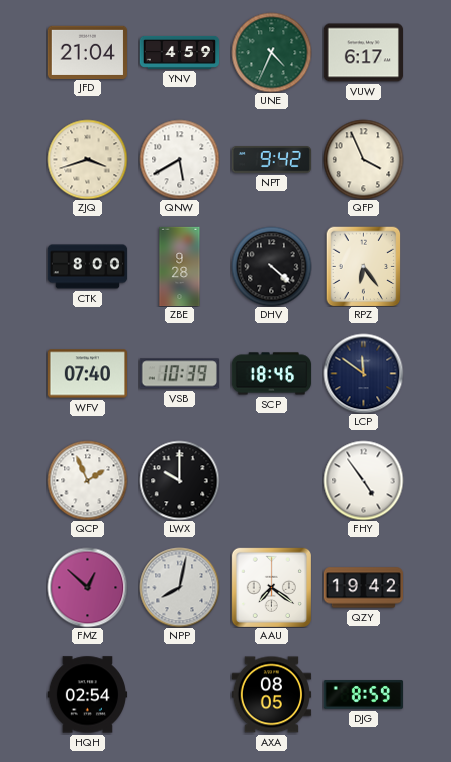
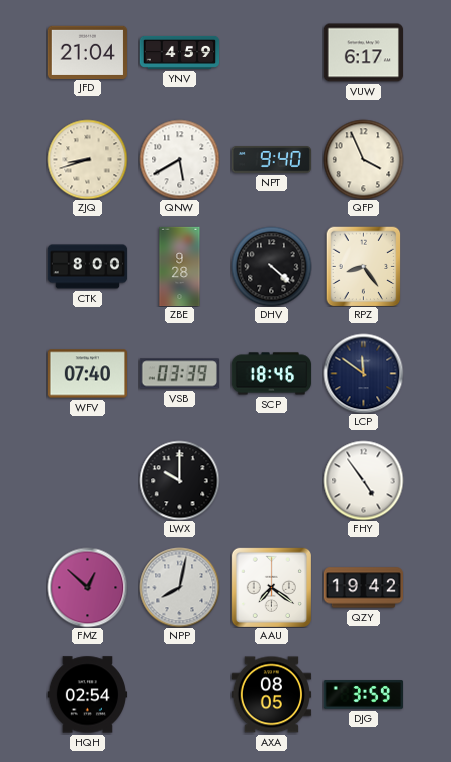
UNE: 4:34 -> none (271, 52)
ZJQ: 3:42 -> 8:42 (87, 159)
NPT: 9:42 -> 9:40 (271, 160)
RPZ: 6:24 -> 8:24 (364, 266)
VSB: 10:39 -> 03:39 (179, 374)
QCP: 1:56 -> none (87, 480)
DJG: 8:59 -> 3:59 (363, 695)
